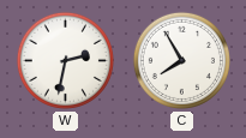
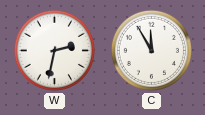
C: 7:55 -> 11:55 (151, 50)
